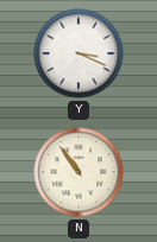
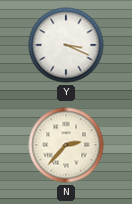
N: 10:54 -> 2:37 (66, 145)
